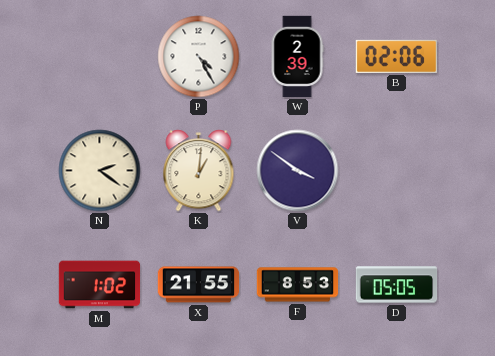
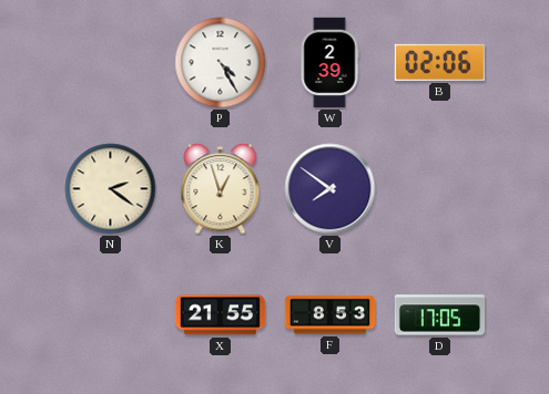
K: 1:01 -> 12:57 (221, 189)
V: 3:51 -> 7:51 (331, 189)
M: 1:02 -> none (100, 285)
D: 05:05 -> 17:05 (440, 315)
